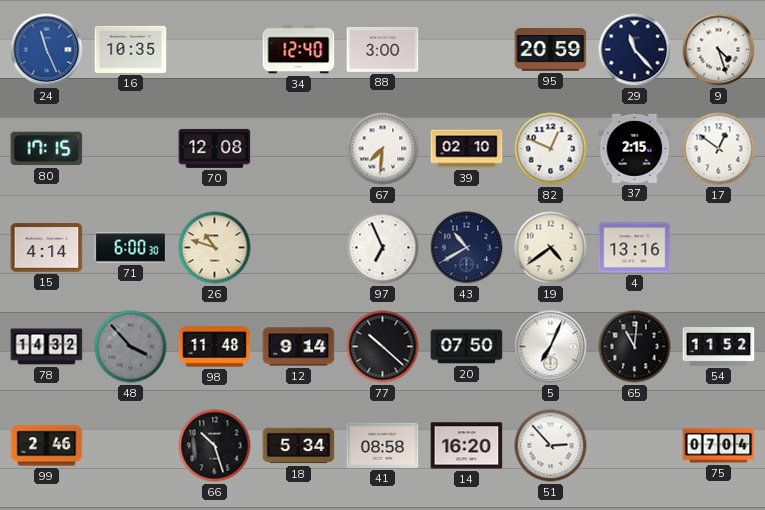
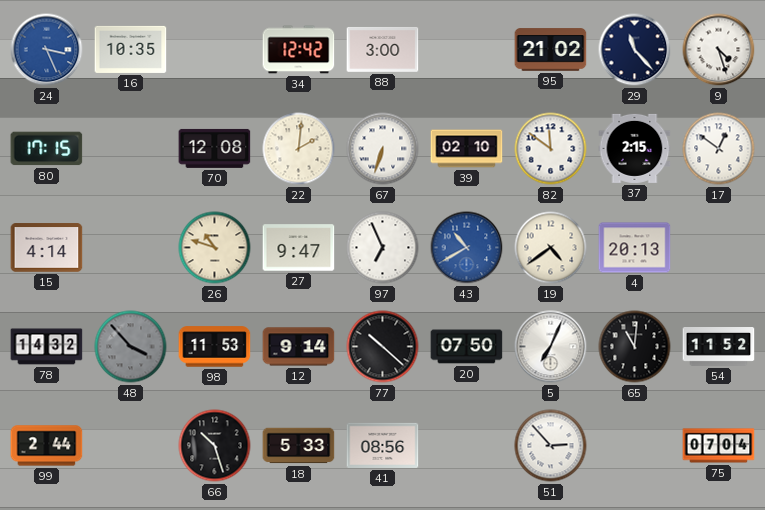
24: 11:26 -> 3:26 (47, 50)
34: 12:40 -> 12:42 (299, 50)
95: 20:59 -> 21:02 (551, 50)
22: none -> 2:01 (299, 149)
67: 7:31 -> 6:33 (383, 149)
82: 12:49 -> 11:51 (551, 149)
71: 6:00 -> none (131, 248)
27: none -> 9:47 (299, 248)
43 dial: navy -> blue (467, 248)
4: 13:16 -> 20:13 (635, 248)
98: 11:48 -> 11:53 (215, 347)
99: 2:46 -> 2:44 (47, 446)
18: 5:34 -> 5:33 (299, 446)
41: 08:58 -> 08:56 (383, 445)
14: 16:20 -> none (467, 446)
